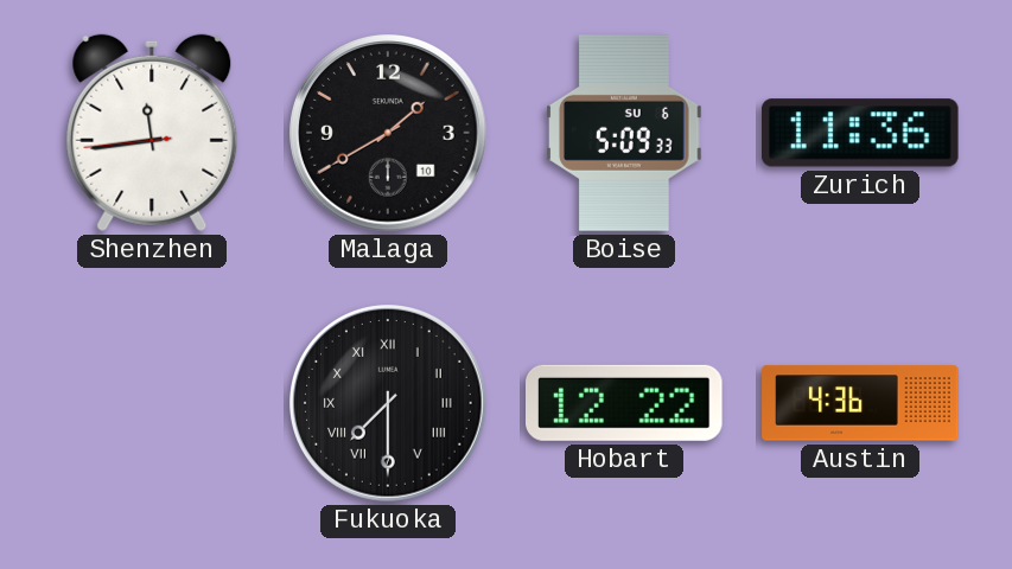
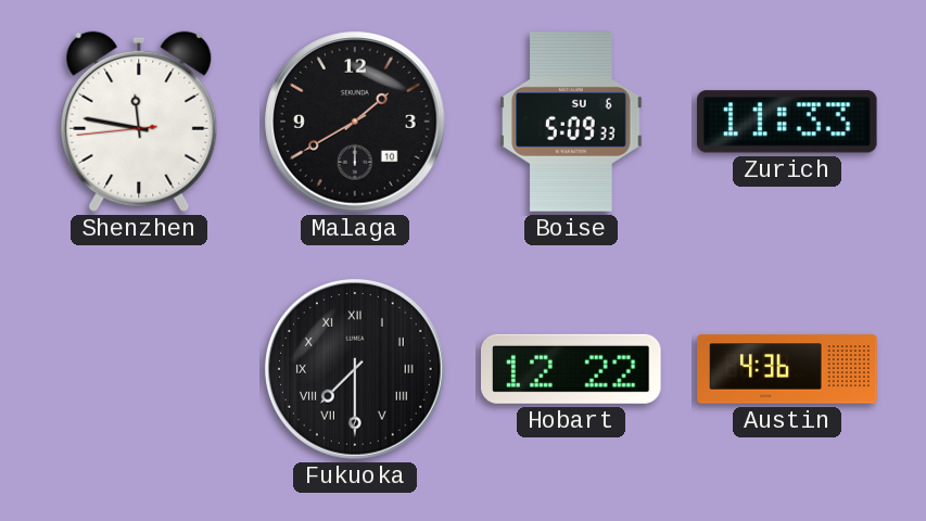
Shenzhen: 11:43 -> 11:46 (139, 122)
Zurich: 11:36 -> 11:33 (788, 122)
